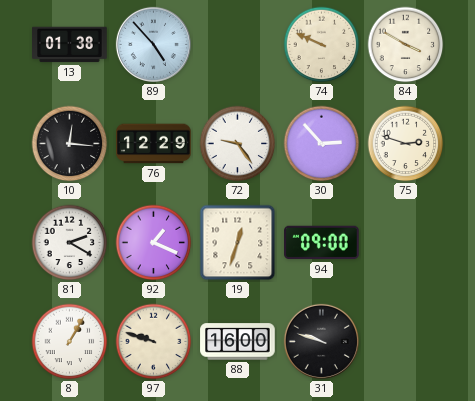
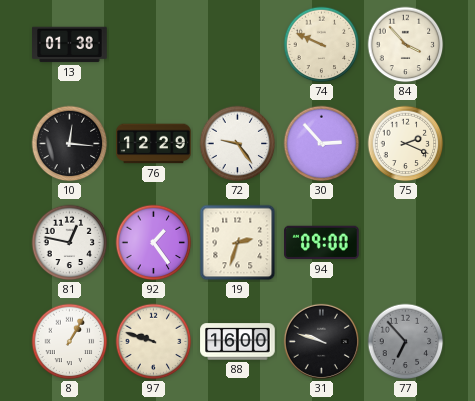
89: 4:53 -> none (153, 44)
84: 3:50 -> 3:53 (406, 45)
75: 2:48 -> 2:19 (406, 144)
81: 2:20 -> 12:47 (70, 243)
92: 1:19 -> 1:24 (154, 243)
19: 12:33 -> 2:33 (238, 243)
77: none -> 6:53 (406, 342)
